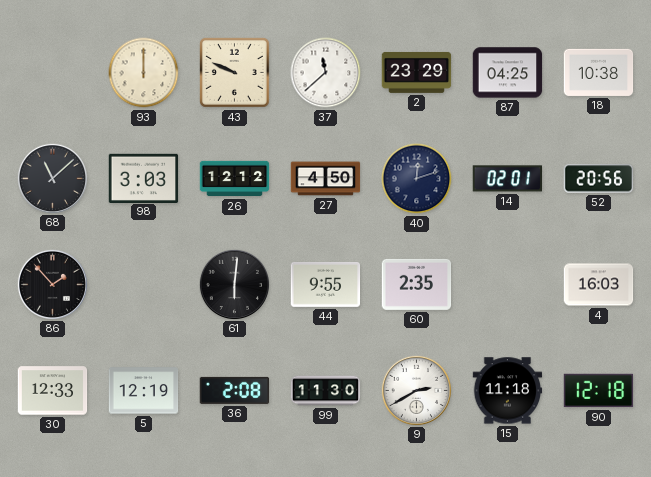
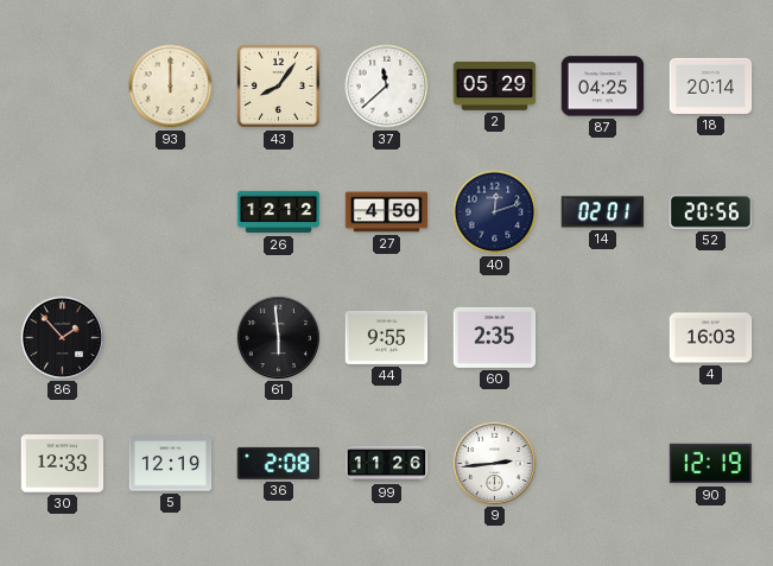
43: 9:49 -> 8:06 (278, 85)
2: 23:29 -> 05:29 (495, 85)
18: 10:38 -> 20:14 (711, 85)
68: 11:08 -> none (52, 178)
98: 3:03 -> none (144, 178)
61: 6:01 -> 5:59 (278, 337)
99: 11:30 -> 11:26 (387, 464)
9: 2:40 -> 2:44 (494, 463)
15: 11:18 -> none (508, 391)
90: 12:18 -> 12:19 (711, 464)
